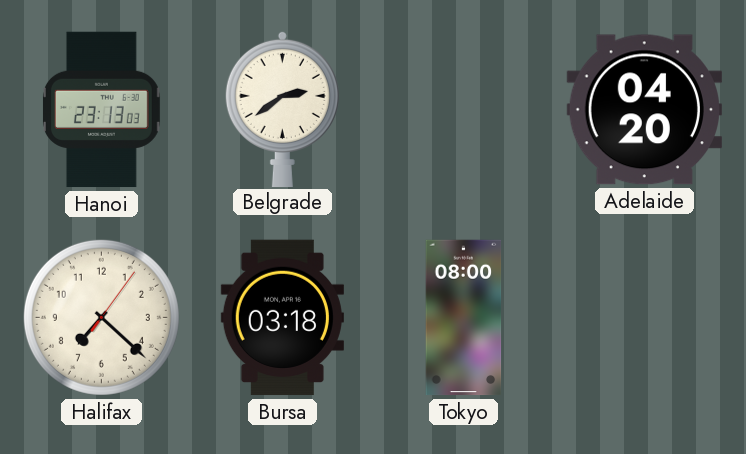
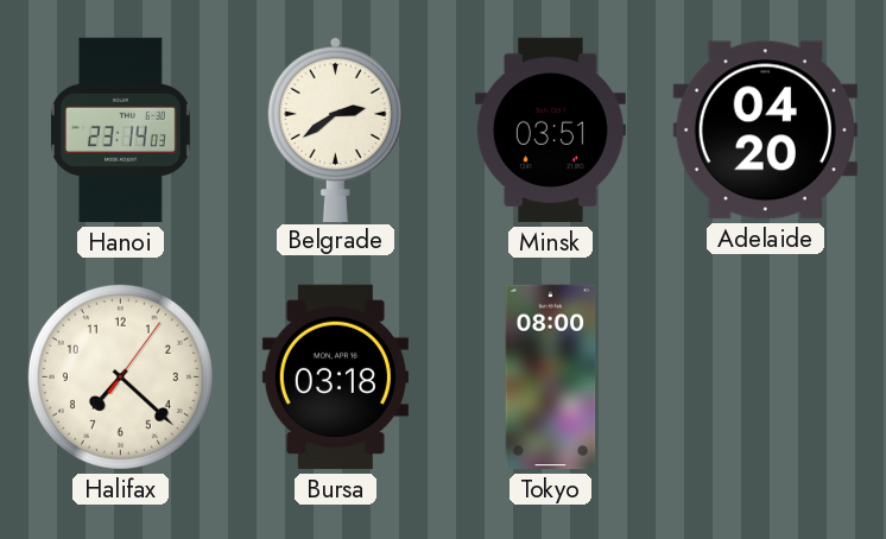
Hanoi: 23:13 -> 23:14 (120, 131)
Minsk: none -> 03:51 (550, 131)
